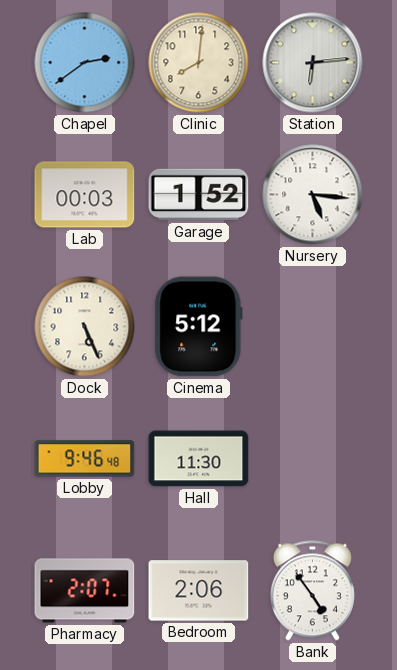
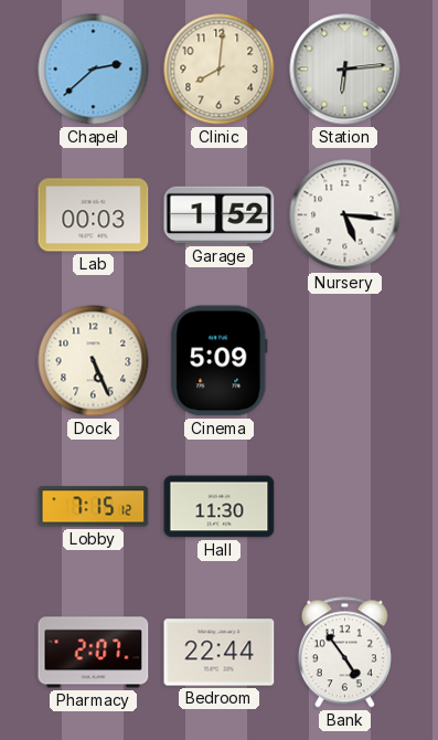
Chapel: 2:39 -> 2:38 (94, 70)
Cinema: 5:12 -> 5:09 (220, 361)
Lobby: 9:46 -> 7:15 (94, 507)
Bedroom: 2:06 -> 22:44 (220, 653)
